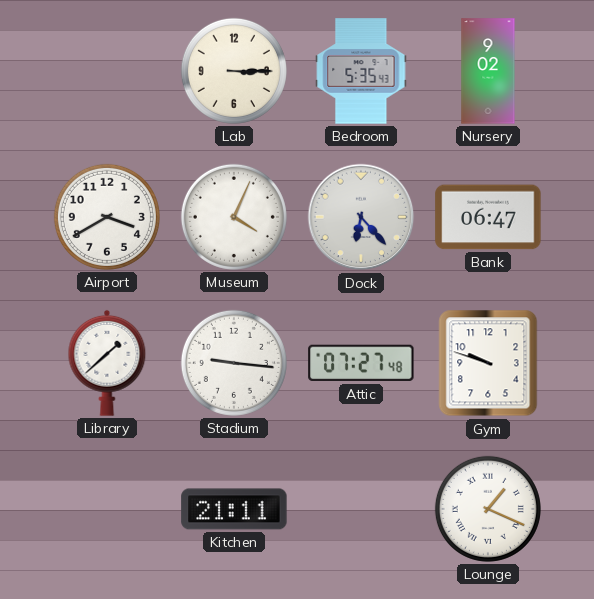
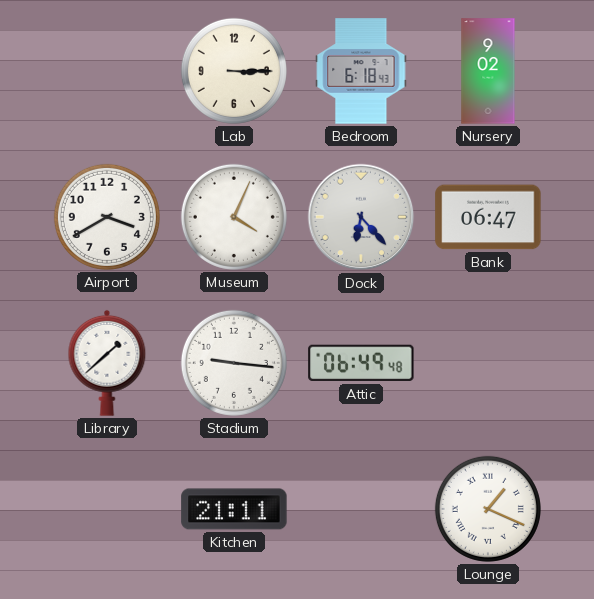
Bedroom: 5:35 -> 6:18 (361, 71)
Attic: 07:27 -> 06:49 (361, 363)
Gym: 9:48 -> none (488, 363)
